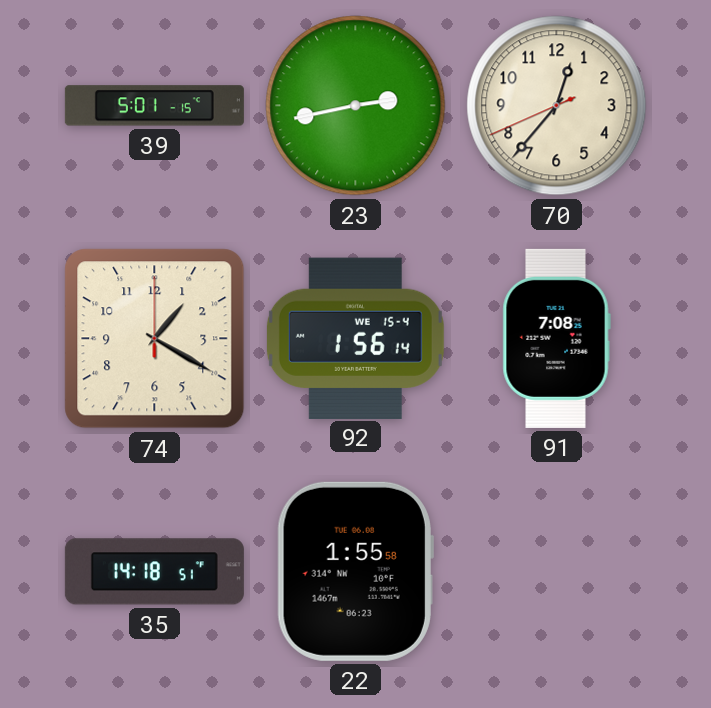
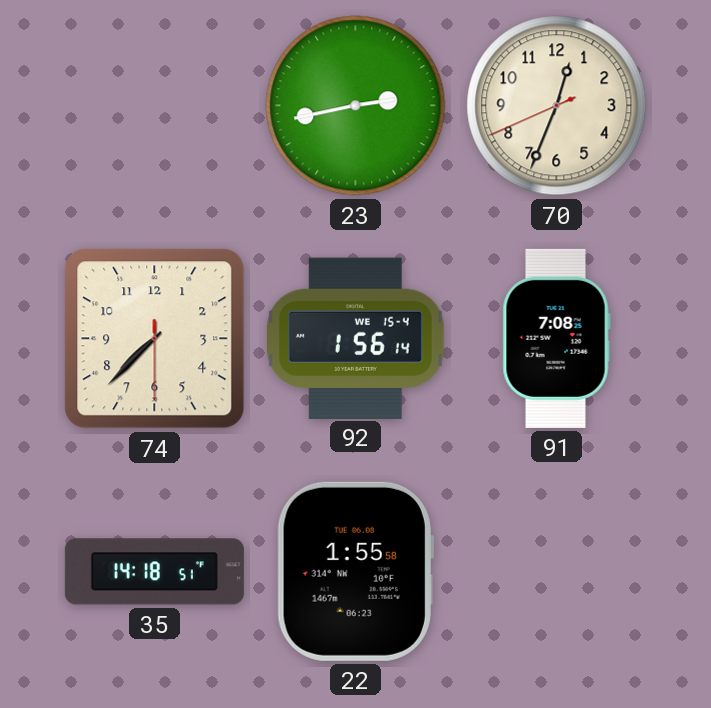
39: 5:01 -> none (154, 106)
70: 12:36 -> 12:33 (557, 106)
74: 1:20 -> 7:37 (155, 339)
